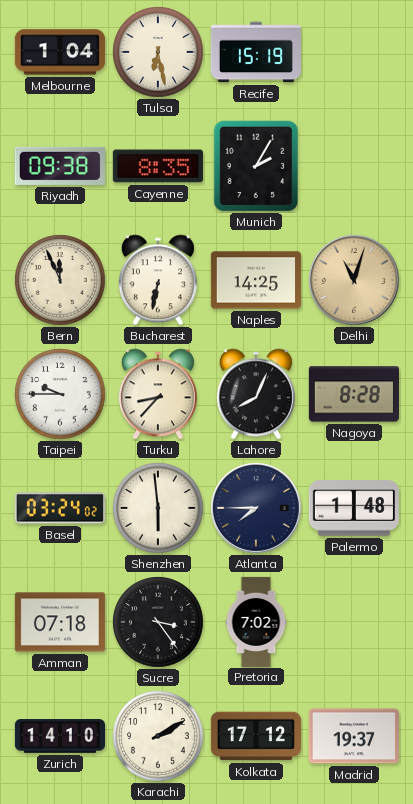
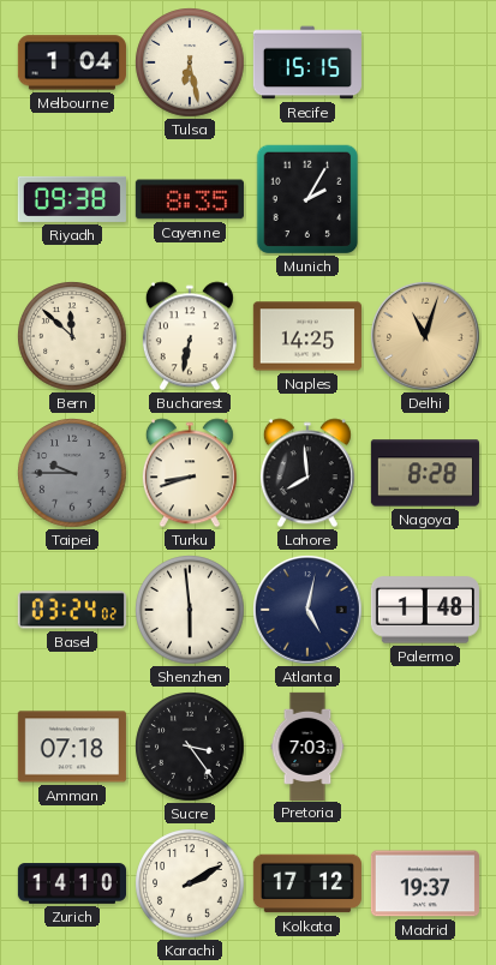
Recife: 15:19 -> 15:15 (307, 62)
Bern: 11:56 -> 11:52 (72, 336)
Taipei dial: white -> grey (72, 473)
Turku: 8:37 -> 8:42 (190, 473)
Lahore: 8:04 -> 7:59 (307, 473)
Atlanta: 7:45 -> 5:02 (307, 610)
Pretoria: 7:02 -> 7:03 (307, 745)
